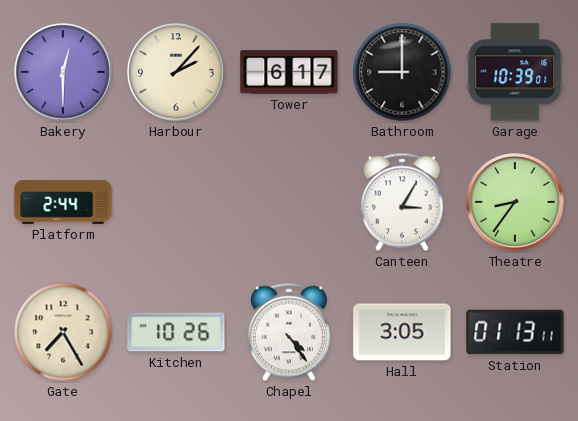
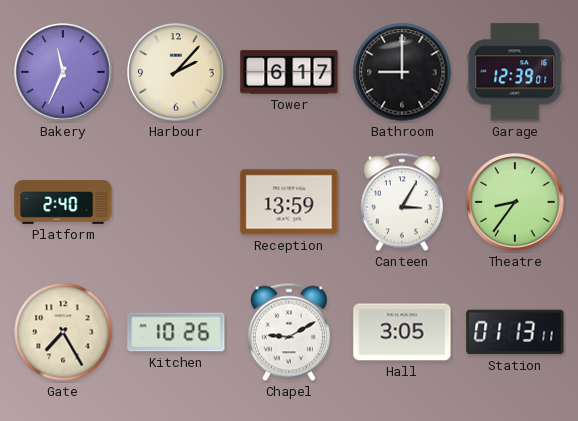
Bakery: 12:30 -> 11:34 (63, 72)
Garage: 10:39 -> 12:39 (515, 72)
Platform: 2:44 -> 2:40 (63, 203)
Reception: none -> 13:59 (289, 202)
Chapel: 4:24 -> 9:10 (289, 332)
